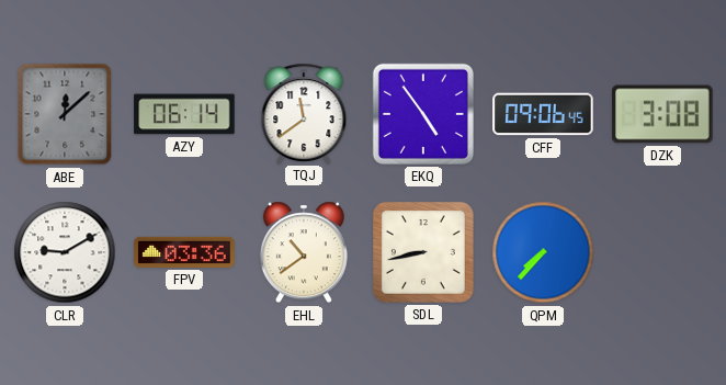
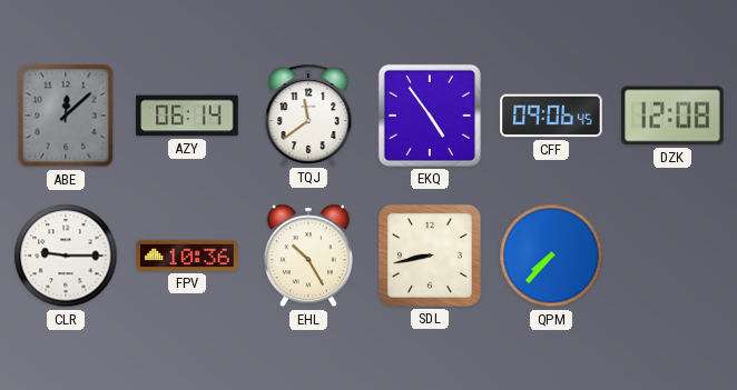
DZK: 3:08 -> 12:08 (672, 116)
CLR: 9:10 -> 9:15 (66, 256)
FPV: 03:36 -> 10:36 (187, 256)
EHL: 10:39 -> 10:25 (308, 256)
